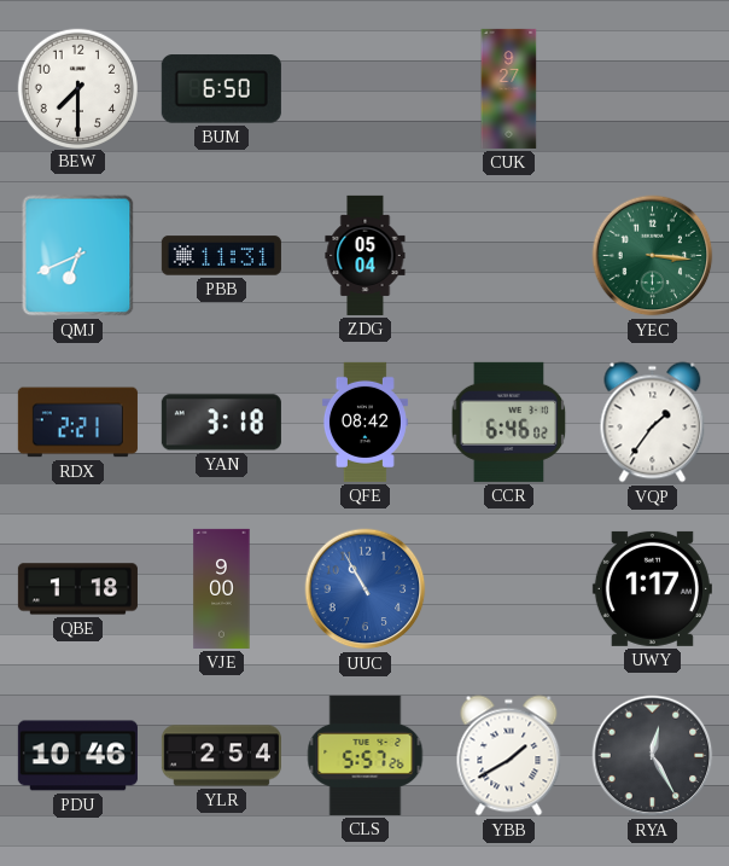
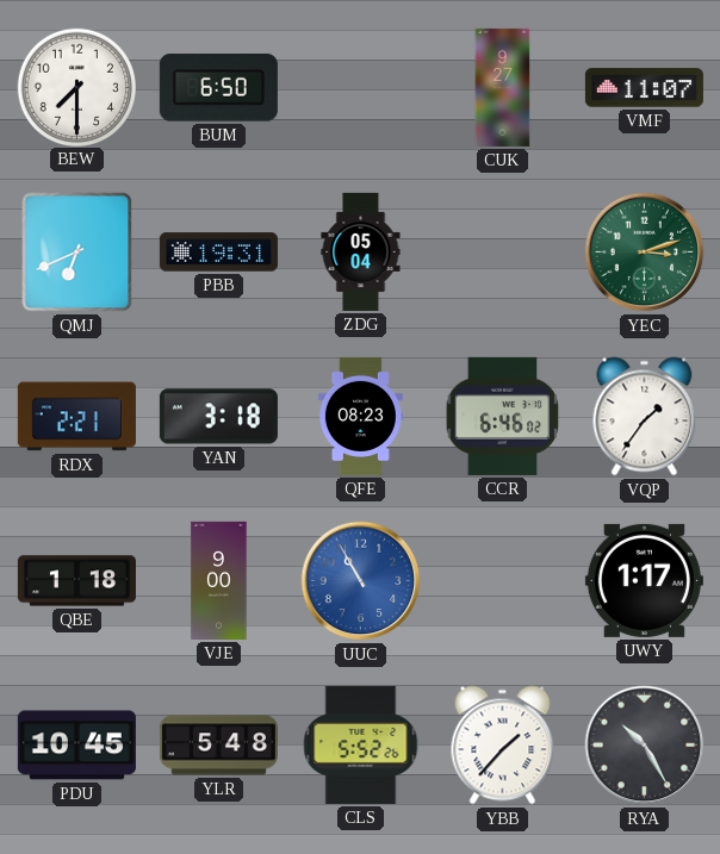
VMF: none -> 11:07 (644, 88)
PBB: 11:31 -> 19:31 (218, 253)
YEC: 3:16 -> 3:12 (645, 253)
QFE: 08:42 -> 08:23 (360, 416)
PDU: 10:46 -> 10:45 (76, 746)
YLR: 2:54 -> 5:48 (218, 746)
CLS: 5:57 -> 5:52 (361, 744)
YBB: 1:40 -> 1:37 (503, 746)
RYA: 12:25 -> 10:25 (645, 746)
